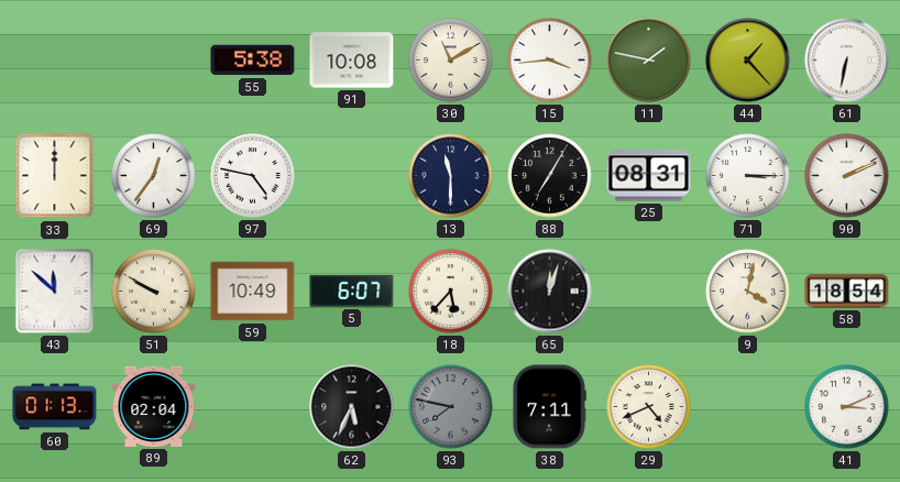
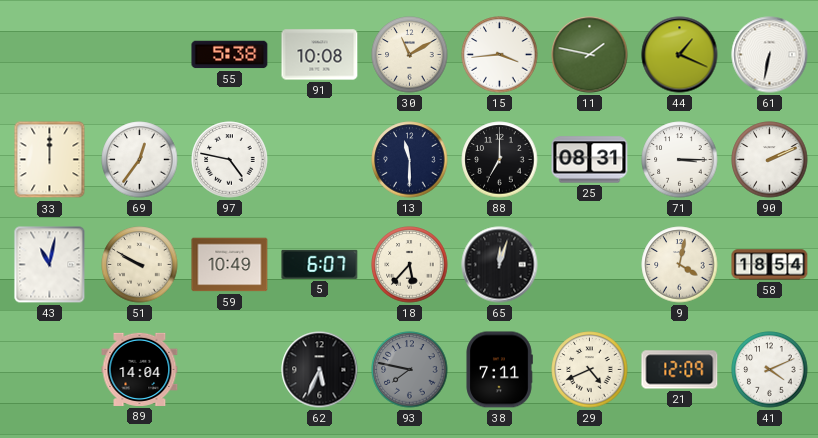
44: 1:23 -> 1:19 (680, 55)
88: 7:05 -> 7:00 (500, 160)
43: 11:52 -> 11:02 (50, 265)
60: 01:13 -> none (55, 407)
89: 02:04 -> 14:04 (140, 369)
21: none -> 12:09 (680, 370)
41: 3:11 -> 4:11 (770, 370)
